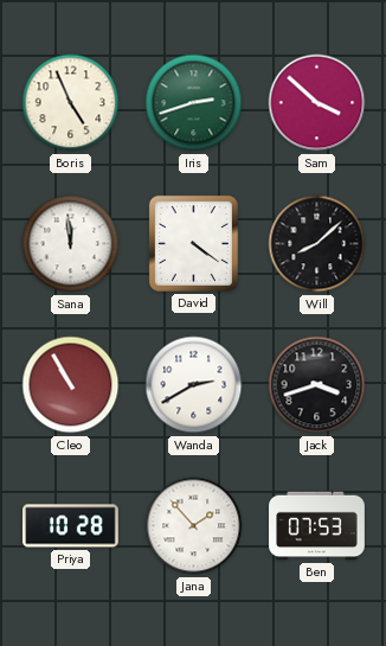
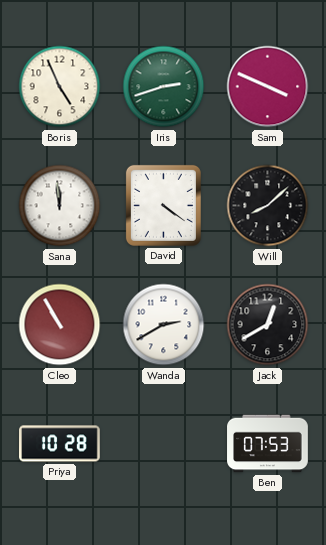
Sam: 3:52 -> 3:49 (268, 87)
Jack: 3:42 -> 12:40 (268, 325)
Jana: 1:53 -> none (194, 526)
